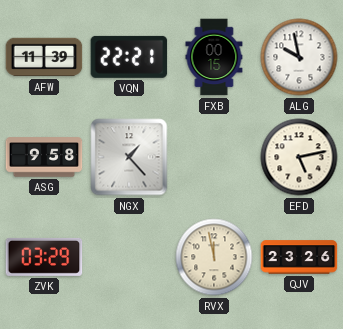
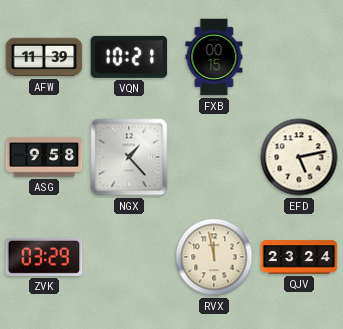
VQN: 22:21 -> 10:21 (129, 57)
ALG: 9:58 -> none (299, 57)
QJV: 23:26 -> 23:24 (299, 257)
